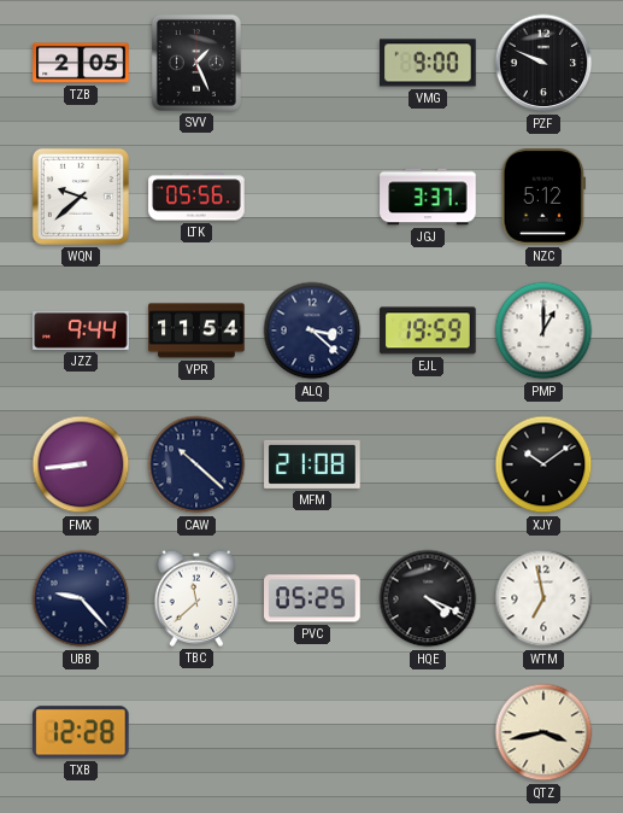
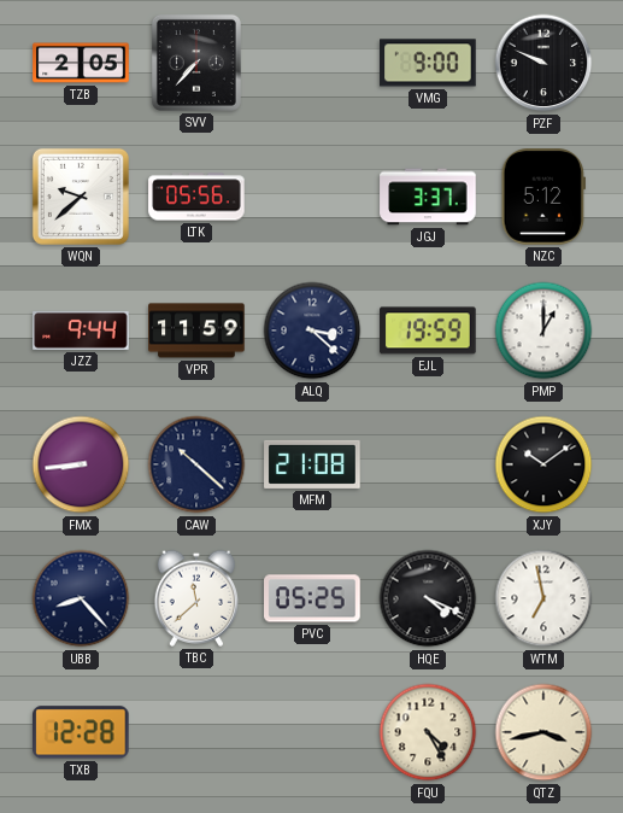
SVV: 1:26 -> 7:37 (196, 63)
VPR: 11:54 -> 11:59 (196, 331)
UBB: 9:23 -> 8:23 (81, 598)
FQU: none -> 4:25 (428, 732)
